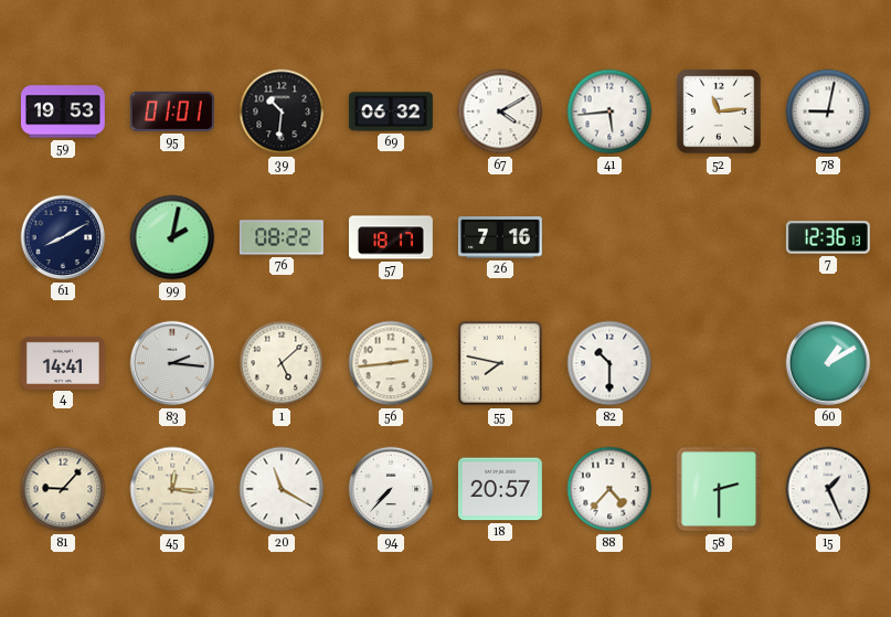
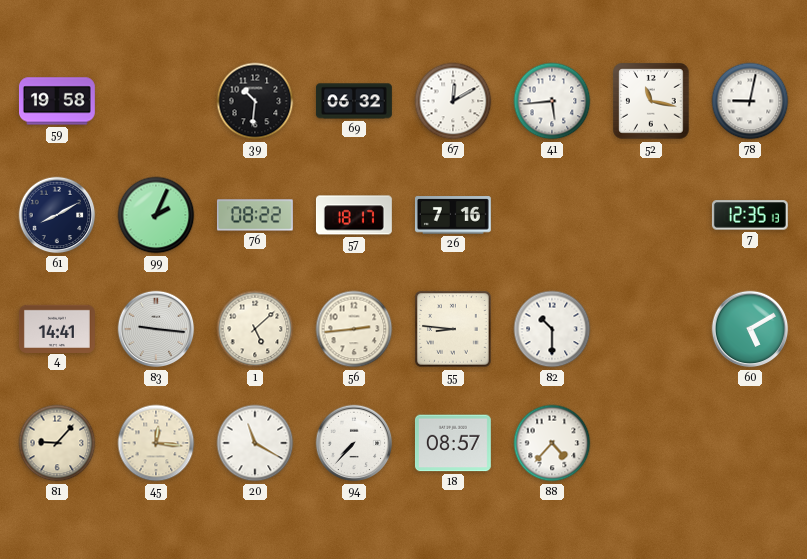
59: 19:53 -> 19:58 (57, 101)
95: 01:01 -> none (172, 111)
67: 4:10 -> 12:10 (453, 101)
52: 11:14 -> 11:17 (651, 101)
99: 2:02 -> 2:04 (156, 215)
7: 12:36 -> 12:35 (750, 215)
83: 2:16 -> 9:16 (156, 329)
55: 7:47 -> 8:46 (454, 330)
60: 1:10 -> 5:10 (750, 329)
18: 20:57 -> 08:57 (453, 443)
58: 2:30 -> none (719, 489)
15: 1:26 -> none (828, 489)
